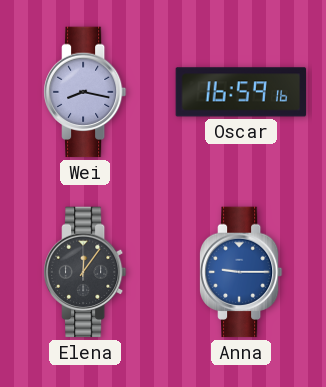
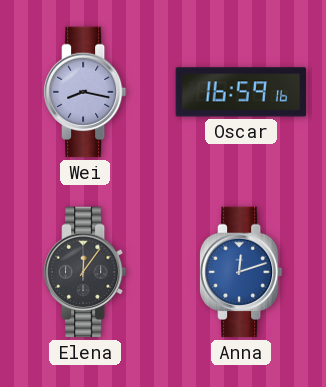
Anna: 9:15 -> 12:12 (241, 272)
